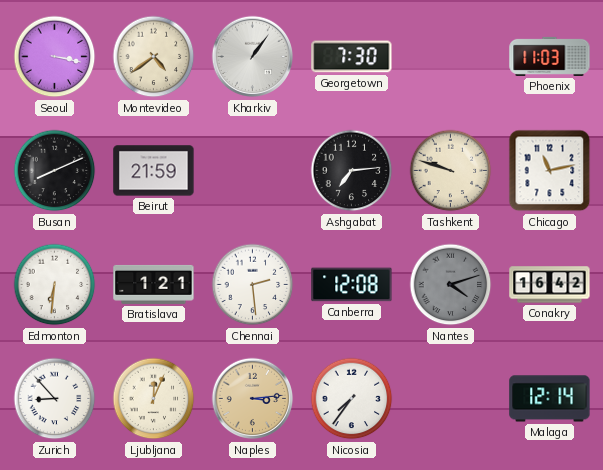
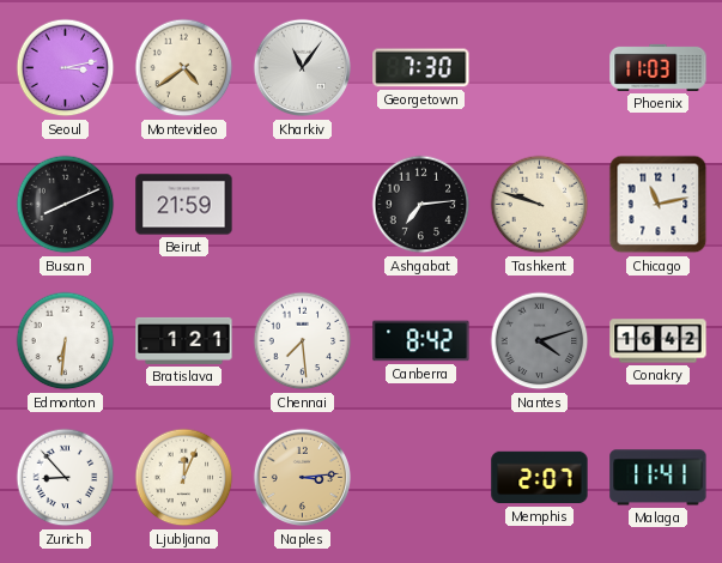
Seoul: 3:17 -> 3:13 (66, 68)
Kharkiv: 1:06 -> 11:06 (303, 68)
Chennai: 2:29 -> 7:29 (303, 341)
Canberra: 12:08 -> 8:42 (421, 341)
Nicosia: 7:36 -> none (352, 399)
Memphis: none -> 2:07 (540, 478)
Malaga: 12:14 -> 11:41 (659, 478)
